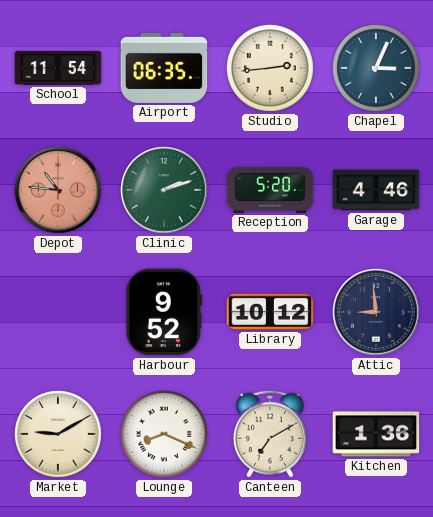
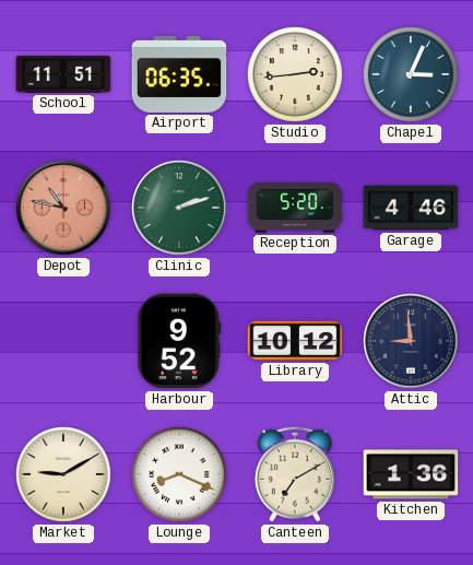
School: 11:54 -> 11:51 (63, 74)
Depot: 10:46 -> 10:47 (63, 208)
